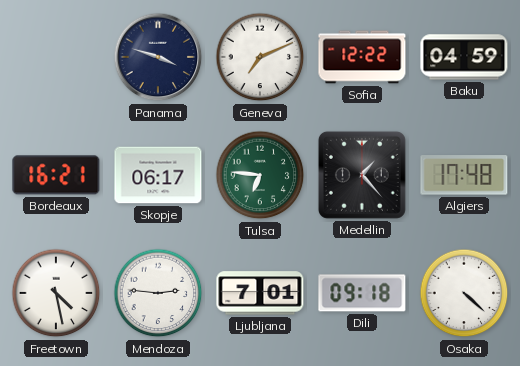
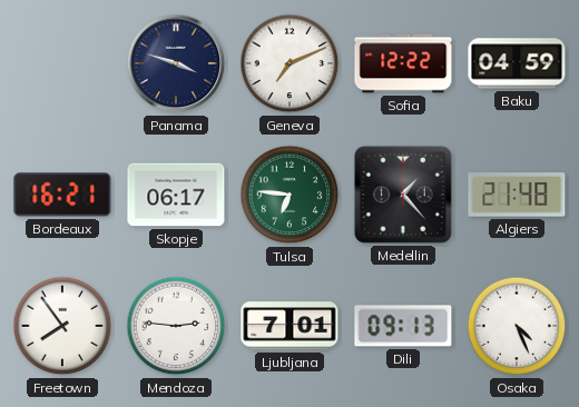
Algiers: 17:48 -> 21:48 (517, 195)
Freetown: 4:28 -> 7:54 (62, 326)
Dili: 09:18 -> 09:13 (403, 326)
Osaka: 4:22 -> 4:26 (517, 326)
